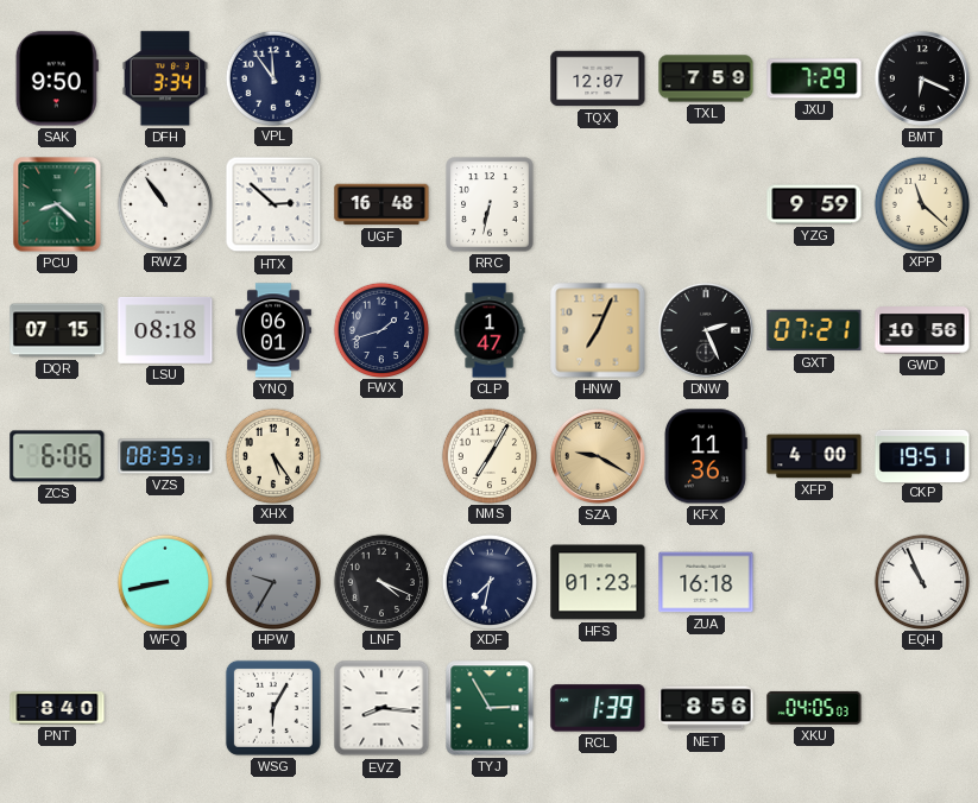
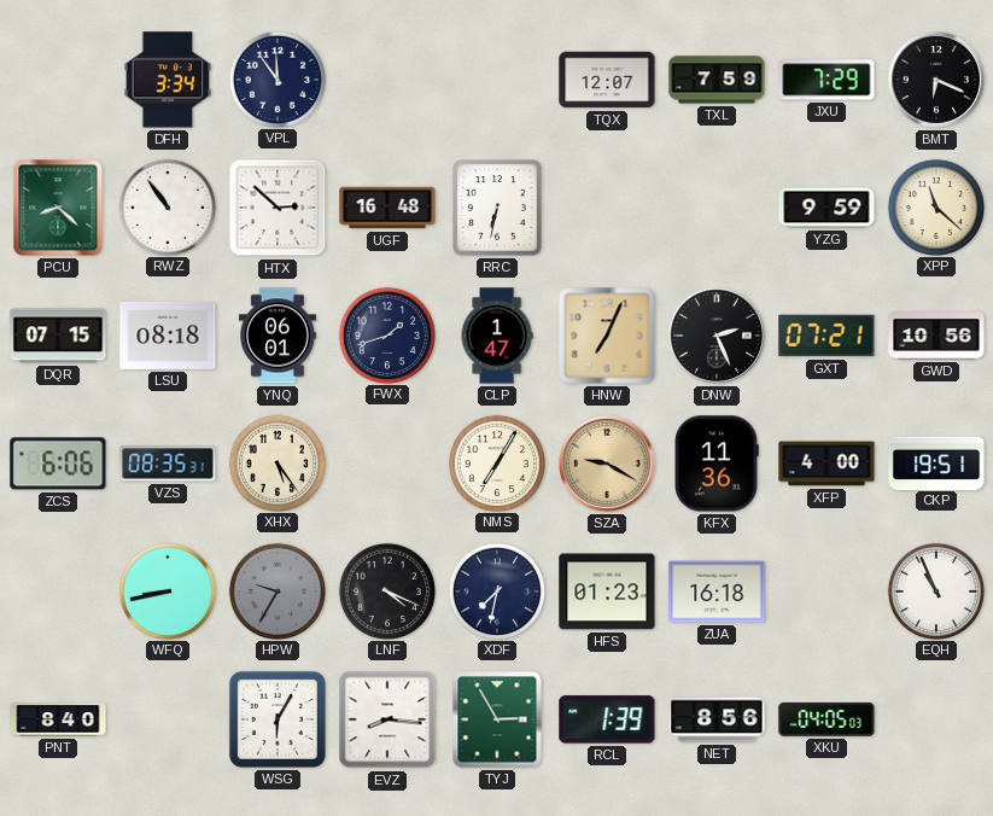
SAK: 9:50 -> none (57, 78)
